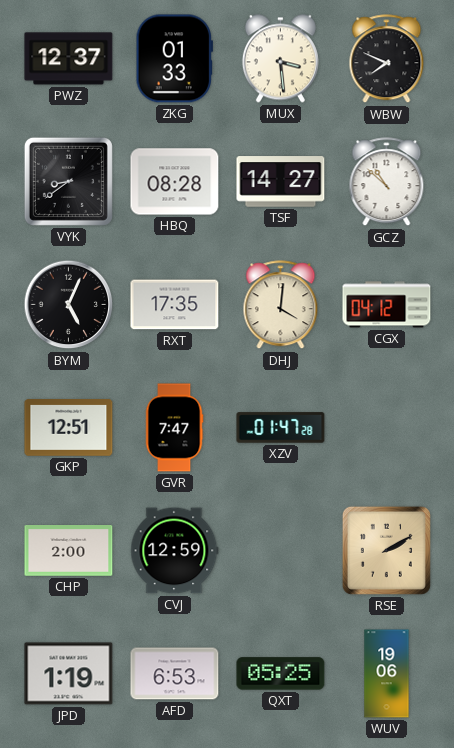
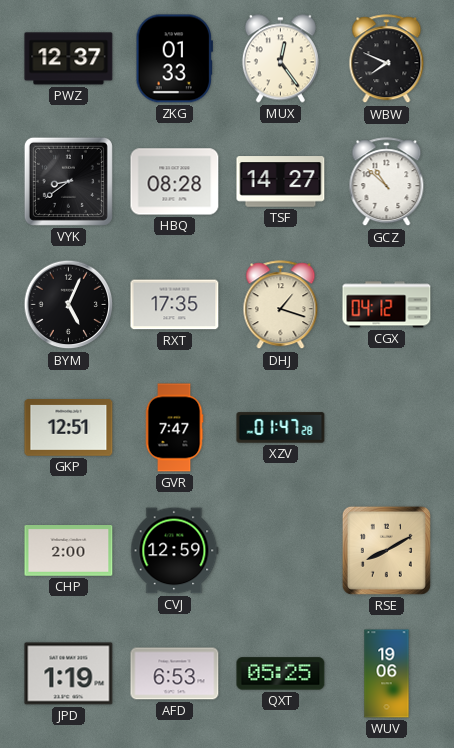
MUX: 3:29 -> 12:24 (280, 59)
DHJ: 4:01 -> 1:18 (281, 305)
RSE: 2:10 -> 8:10 (386, 550)
